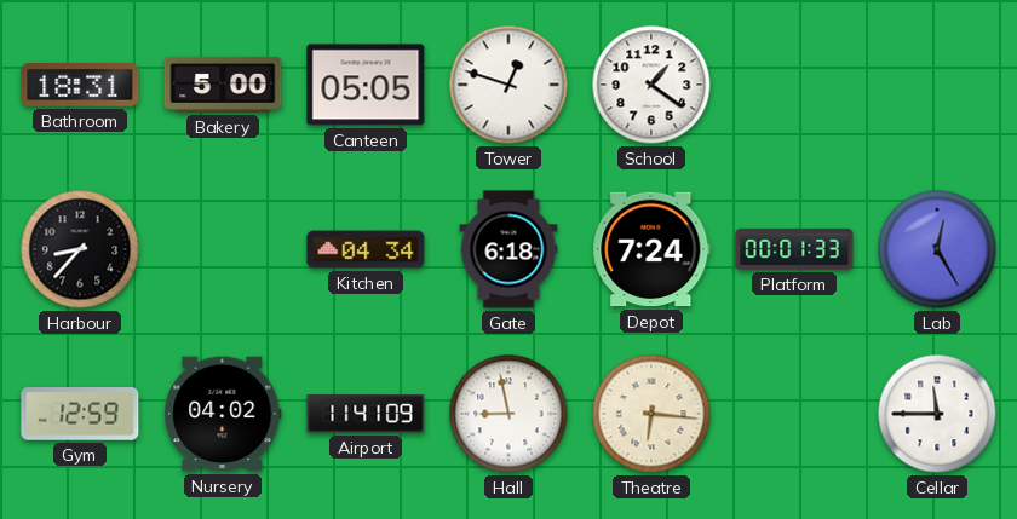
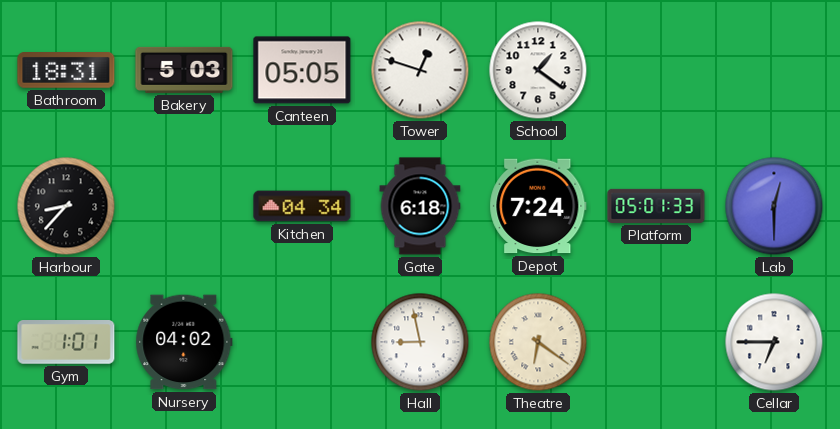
Bakery: 5:00 -> 5:03 (184, 70)
Platform: 00:01 -> 05:01 (656, 206)
Lab: 12:25 -> 12:30 (774, 206)
Gym: 12:59 -> 1:01 (66, 343)
Airport: 11:41 -> none (366, 415)
Theatre: 6:16 -> 6:21 (538, 342)
Cellar: 11:45 -> 6:45 (774, 342)
